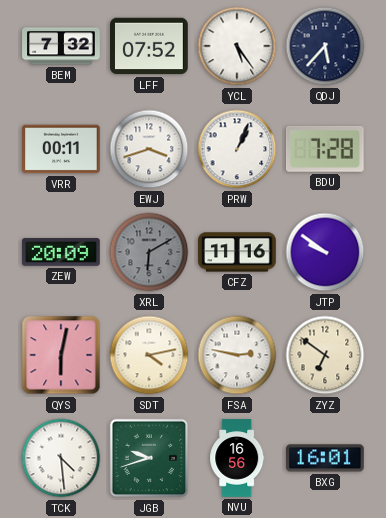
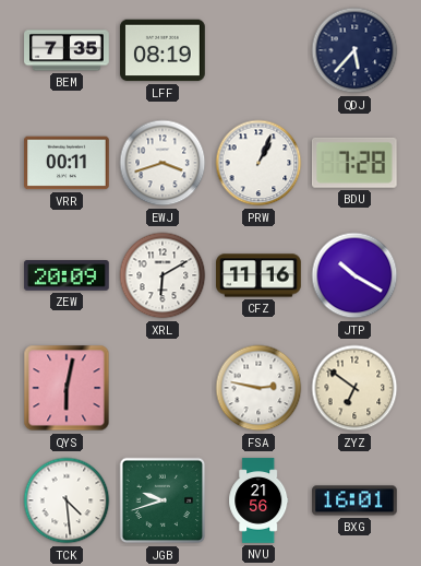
BEM: 7:32 -> 7:35 (67, 50)
LFF: 07:52 -> 08:19 (163, 50)
YCL: 5:24 -> none (237, 46)
XRL dial: grey -> white (163, 275)
JTP: 9:51 -> 10:20 (354, 275)
SDT: 4:13 -> none (149, 355)
NVU: 16:56 -> 21:56 (258, 500)
